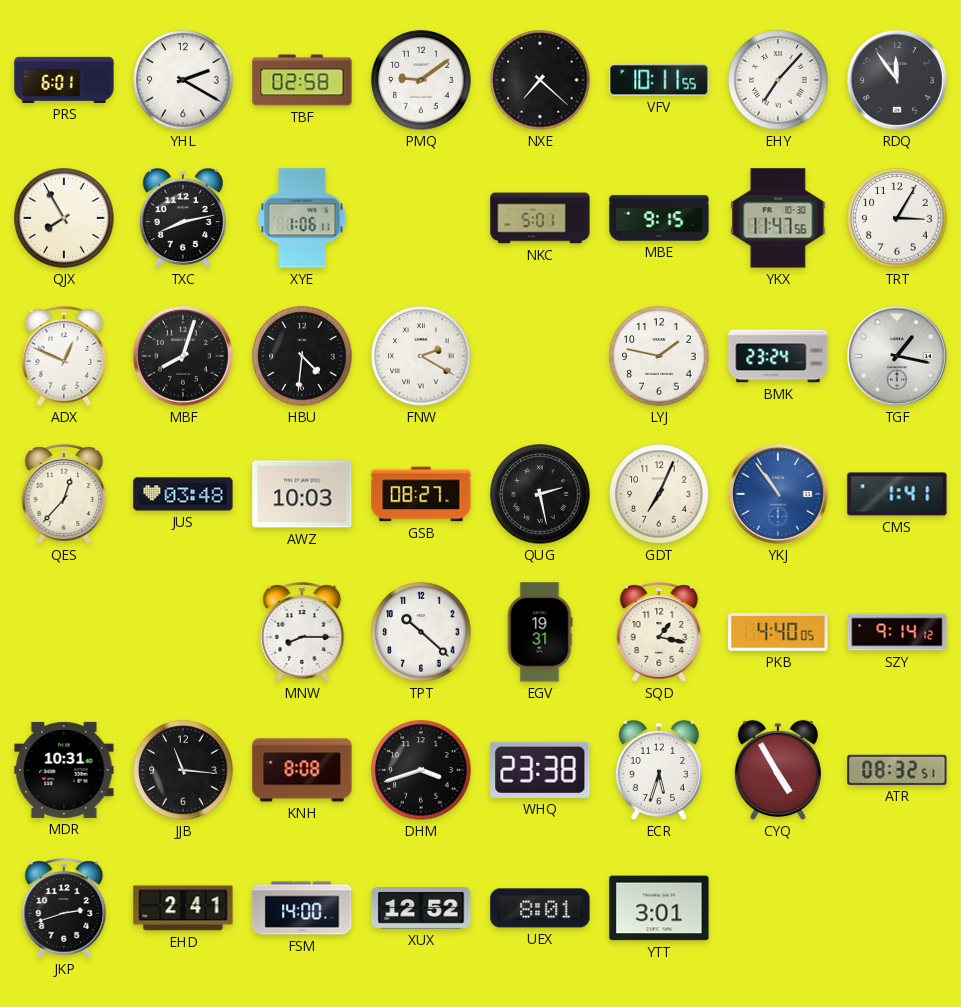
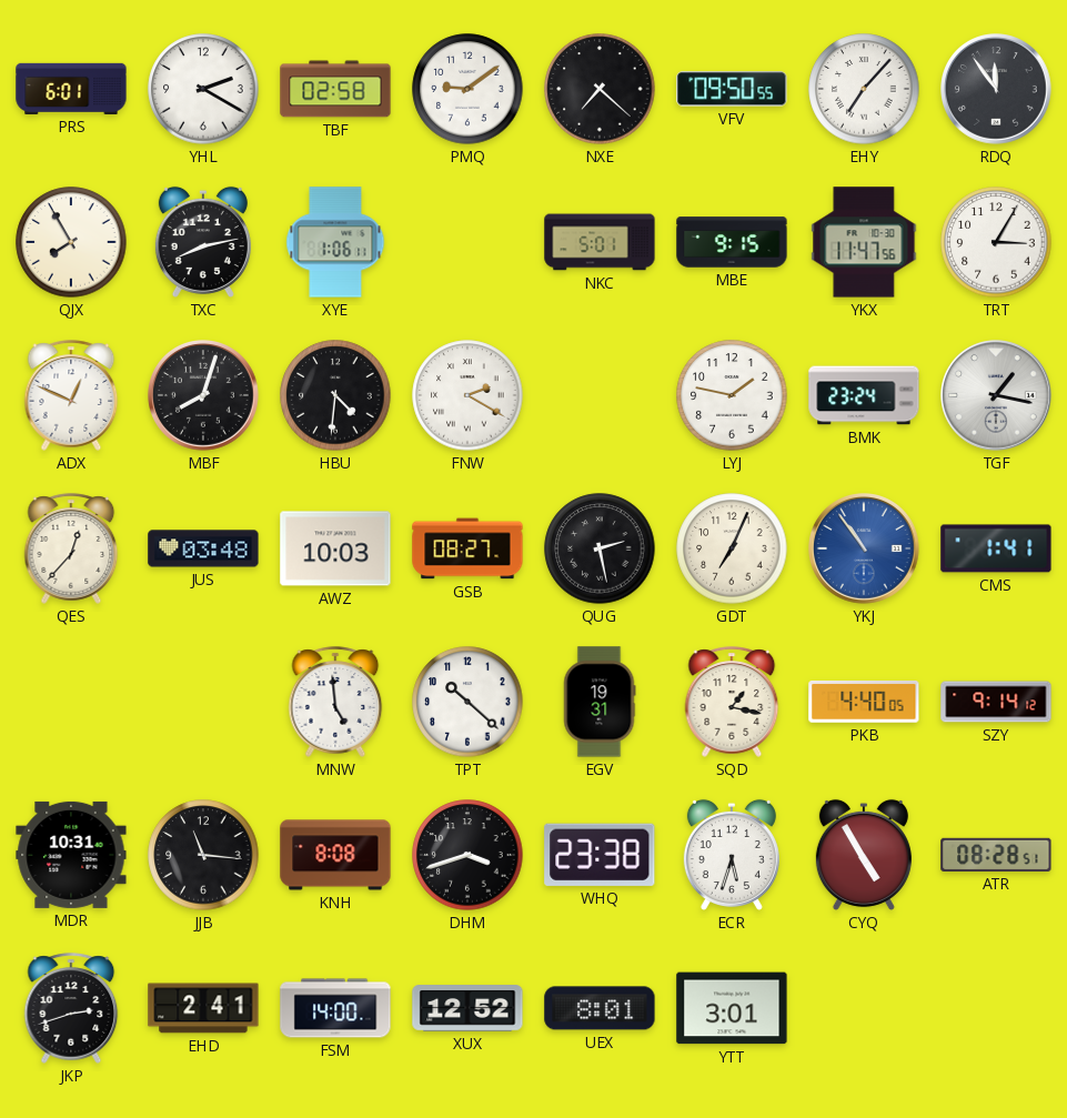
VFV: 10:11 -> 09:50 (732, 89)
MNW: 8:15 -> 4:59 (335, 702)
ATR: 08:32 -> 08:28 (996, 855)
